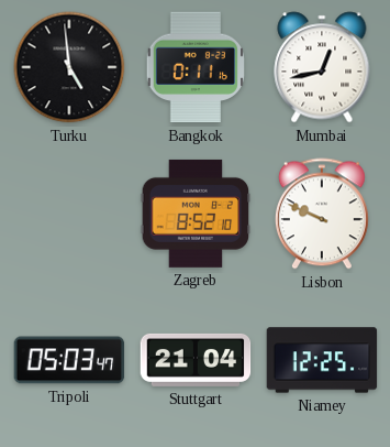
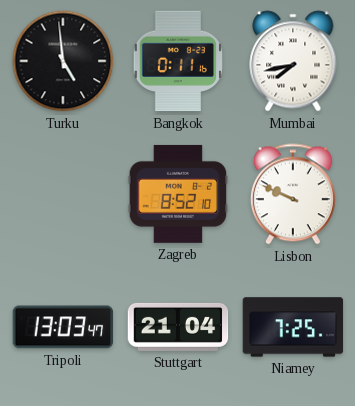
Mumbai: 12:43 -> 7:43 (293, 61)
Tripoli: 05:03 -> 13:03 (63, 327)
Niamey: 12:25 -> 7:25 (293, 327)
